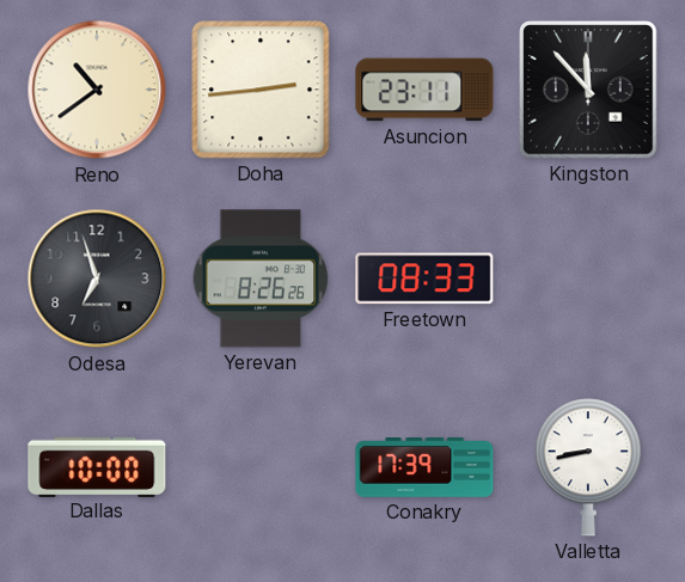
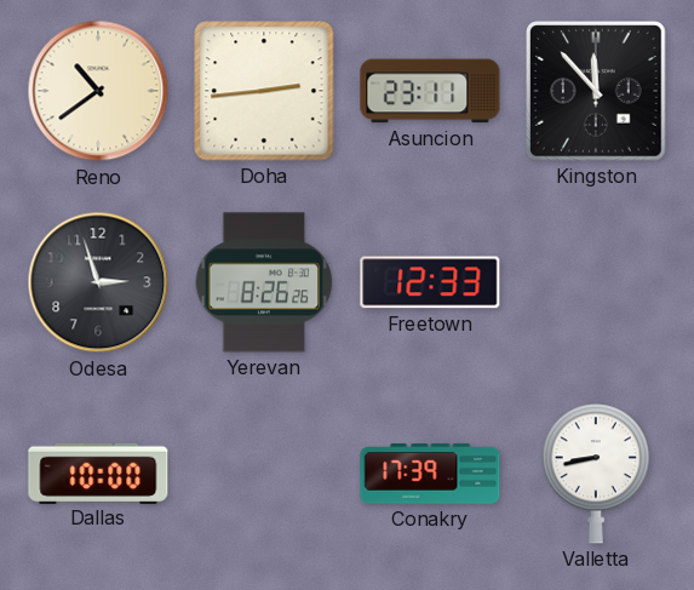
Odesa: 6:57 -> 2:57 (98, 282)
Freetown: 08:33 -> 12:33 (430, 282)
